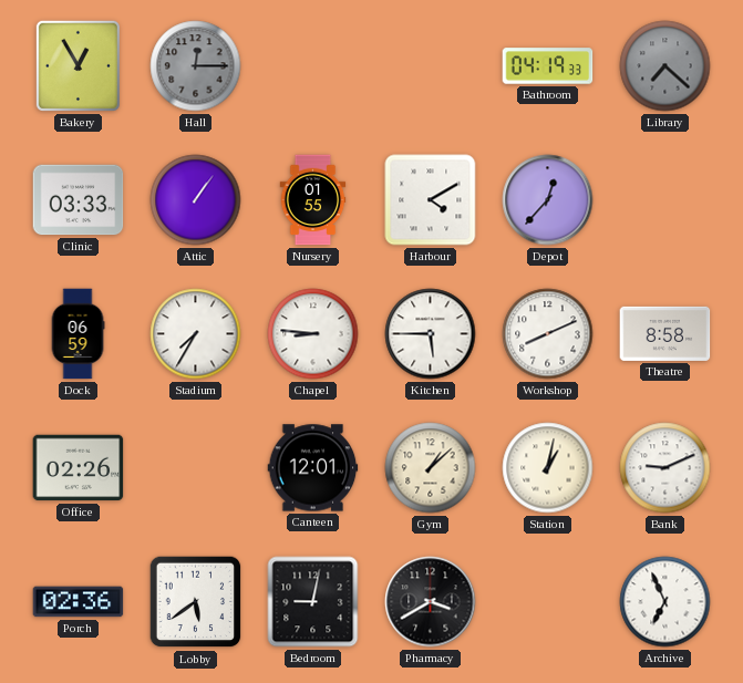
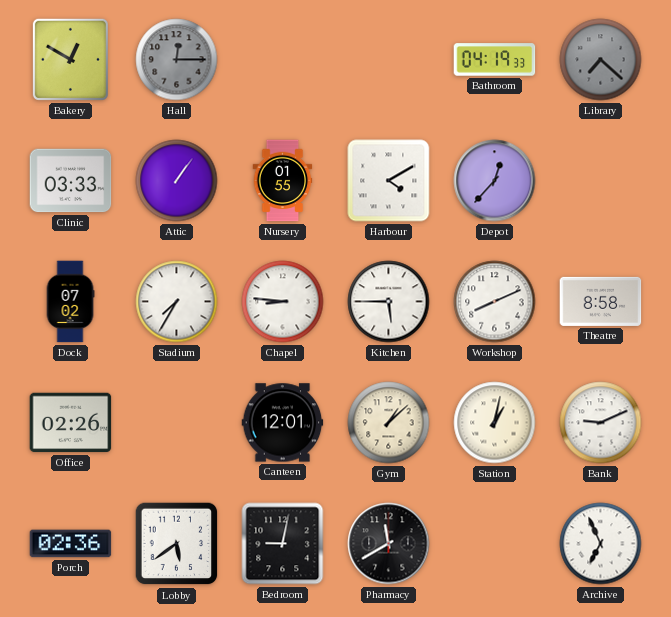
Bakery: 12:55 -> 12:50 (70, 59)
Dock: 06:59 -> 07:02 (70, 302)
Pharmacy: 3:40 -> 11:40 (389, 544)
